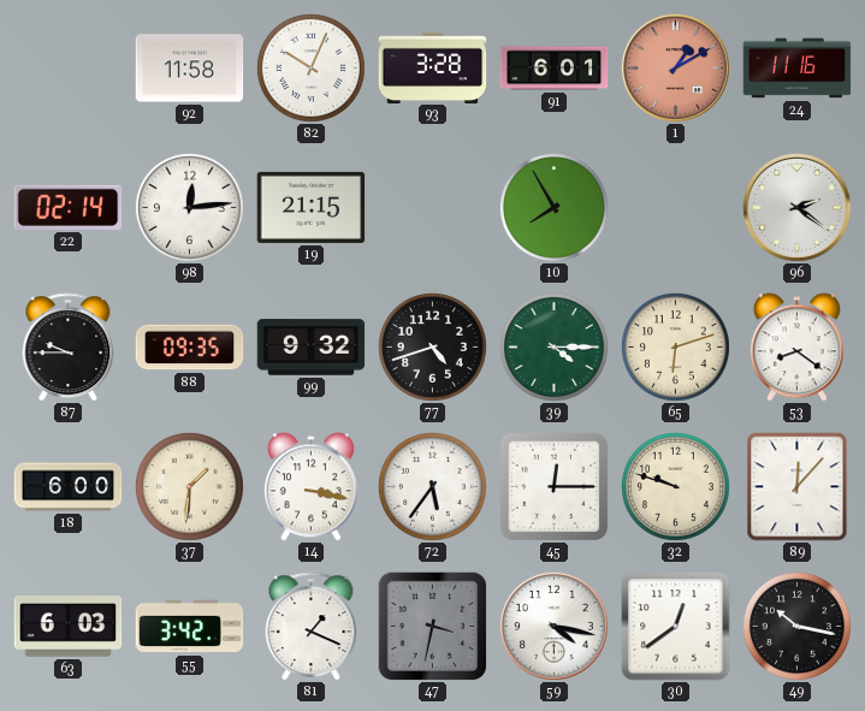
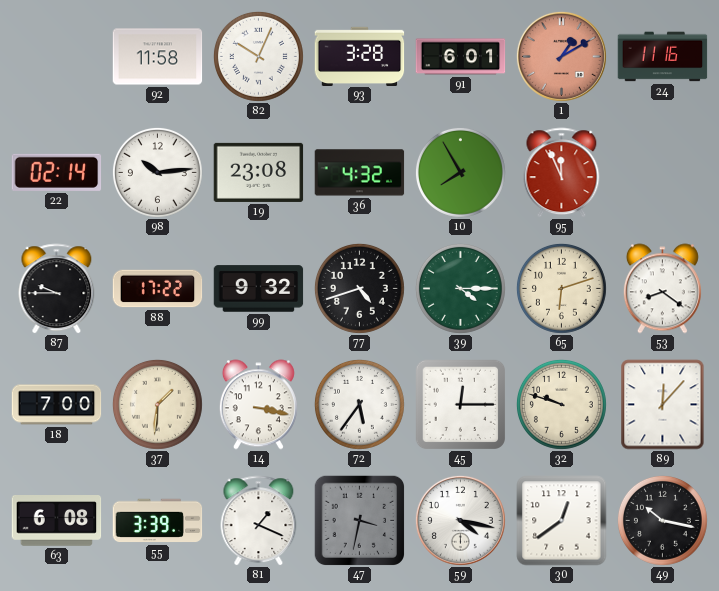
98: 12:14 -> 10:14 (157, 172)
19: 21:15 -> 23:08 (259, 172)
36: none -> 4:32 (360, 173)
95: none -> 11:56 (562, 173)
96: 2:21 -> none (796, 207)
88: 09:35 -> 17:22 (158, 289)
18: 6:00 -> 7:00 (57, 405)
63: 6:03 -> 6:08 (57, 521)
55: 3:42 -> 3:39 (158, 521)
